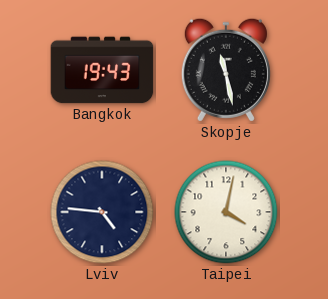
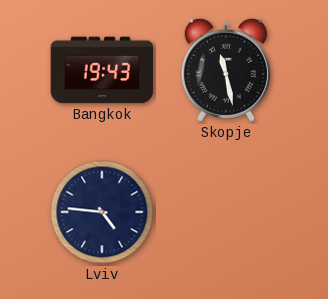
Taipei: 4:02 -> none (226, 212)
